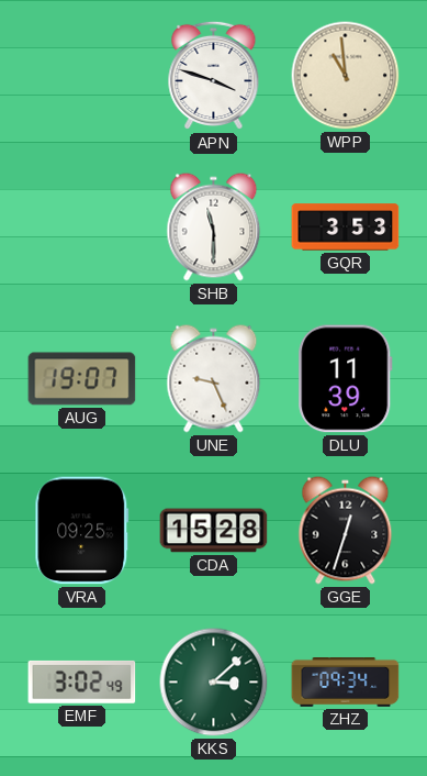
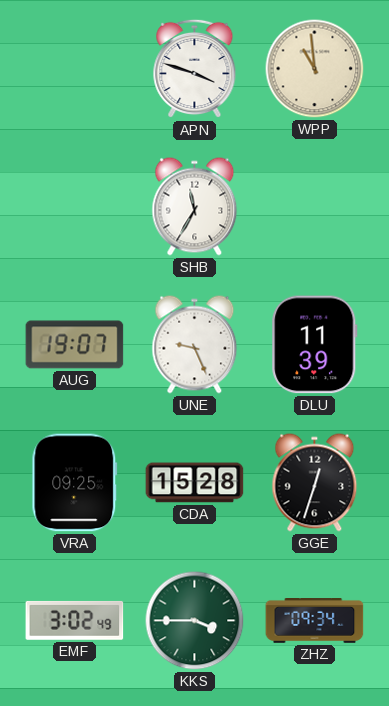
SHB: 11:30 -> 11:35 (195, 207)
GQR: 3:53 -> none (346, 228)
KKS: 3:08 -> 3:45 (195, 621)
